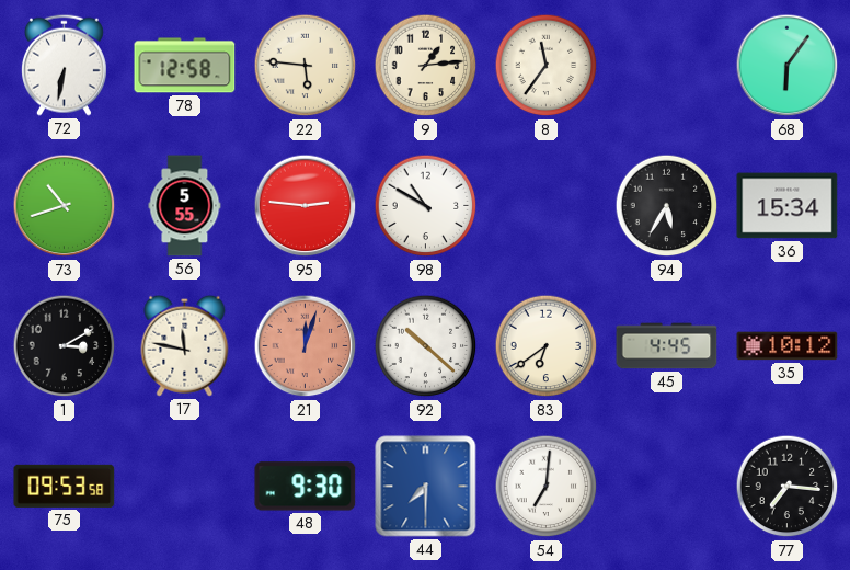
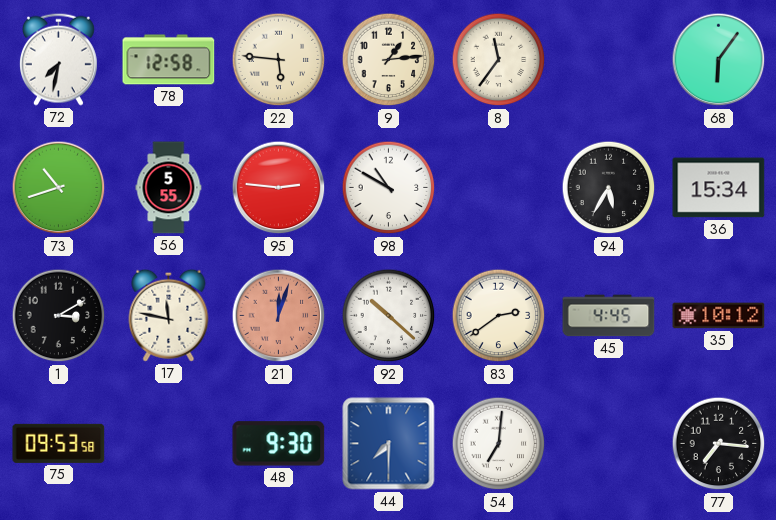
72: 6:32 -> 7:32 (58, 59)
83: 6:39 -> 2:39 (499, 316)
